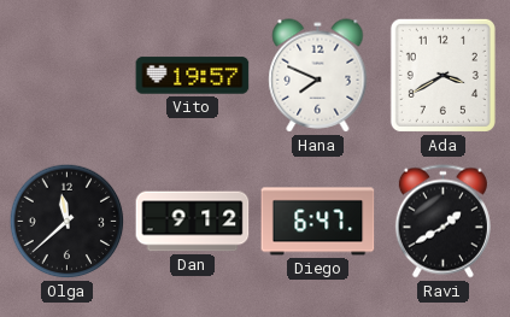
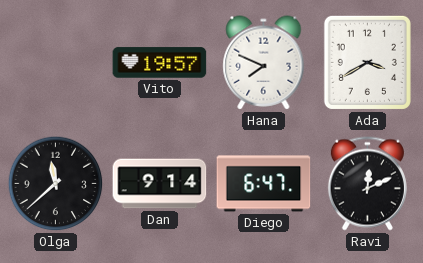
Dan: 9:12 -> 9:14 (160, 184)
Ravi: 1:40 -> 12:11 (367, 184)
